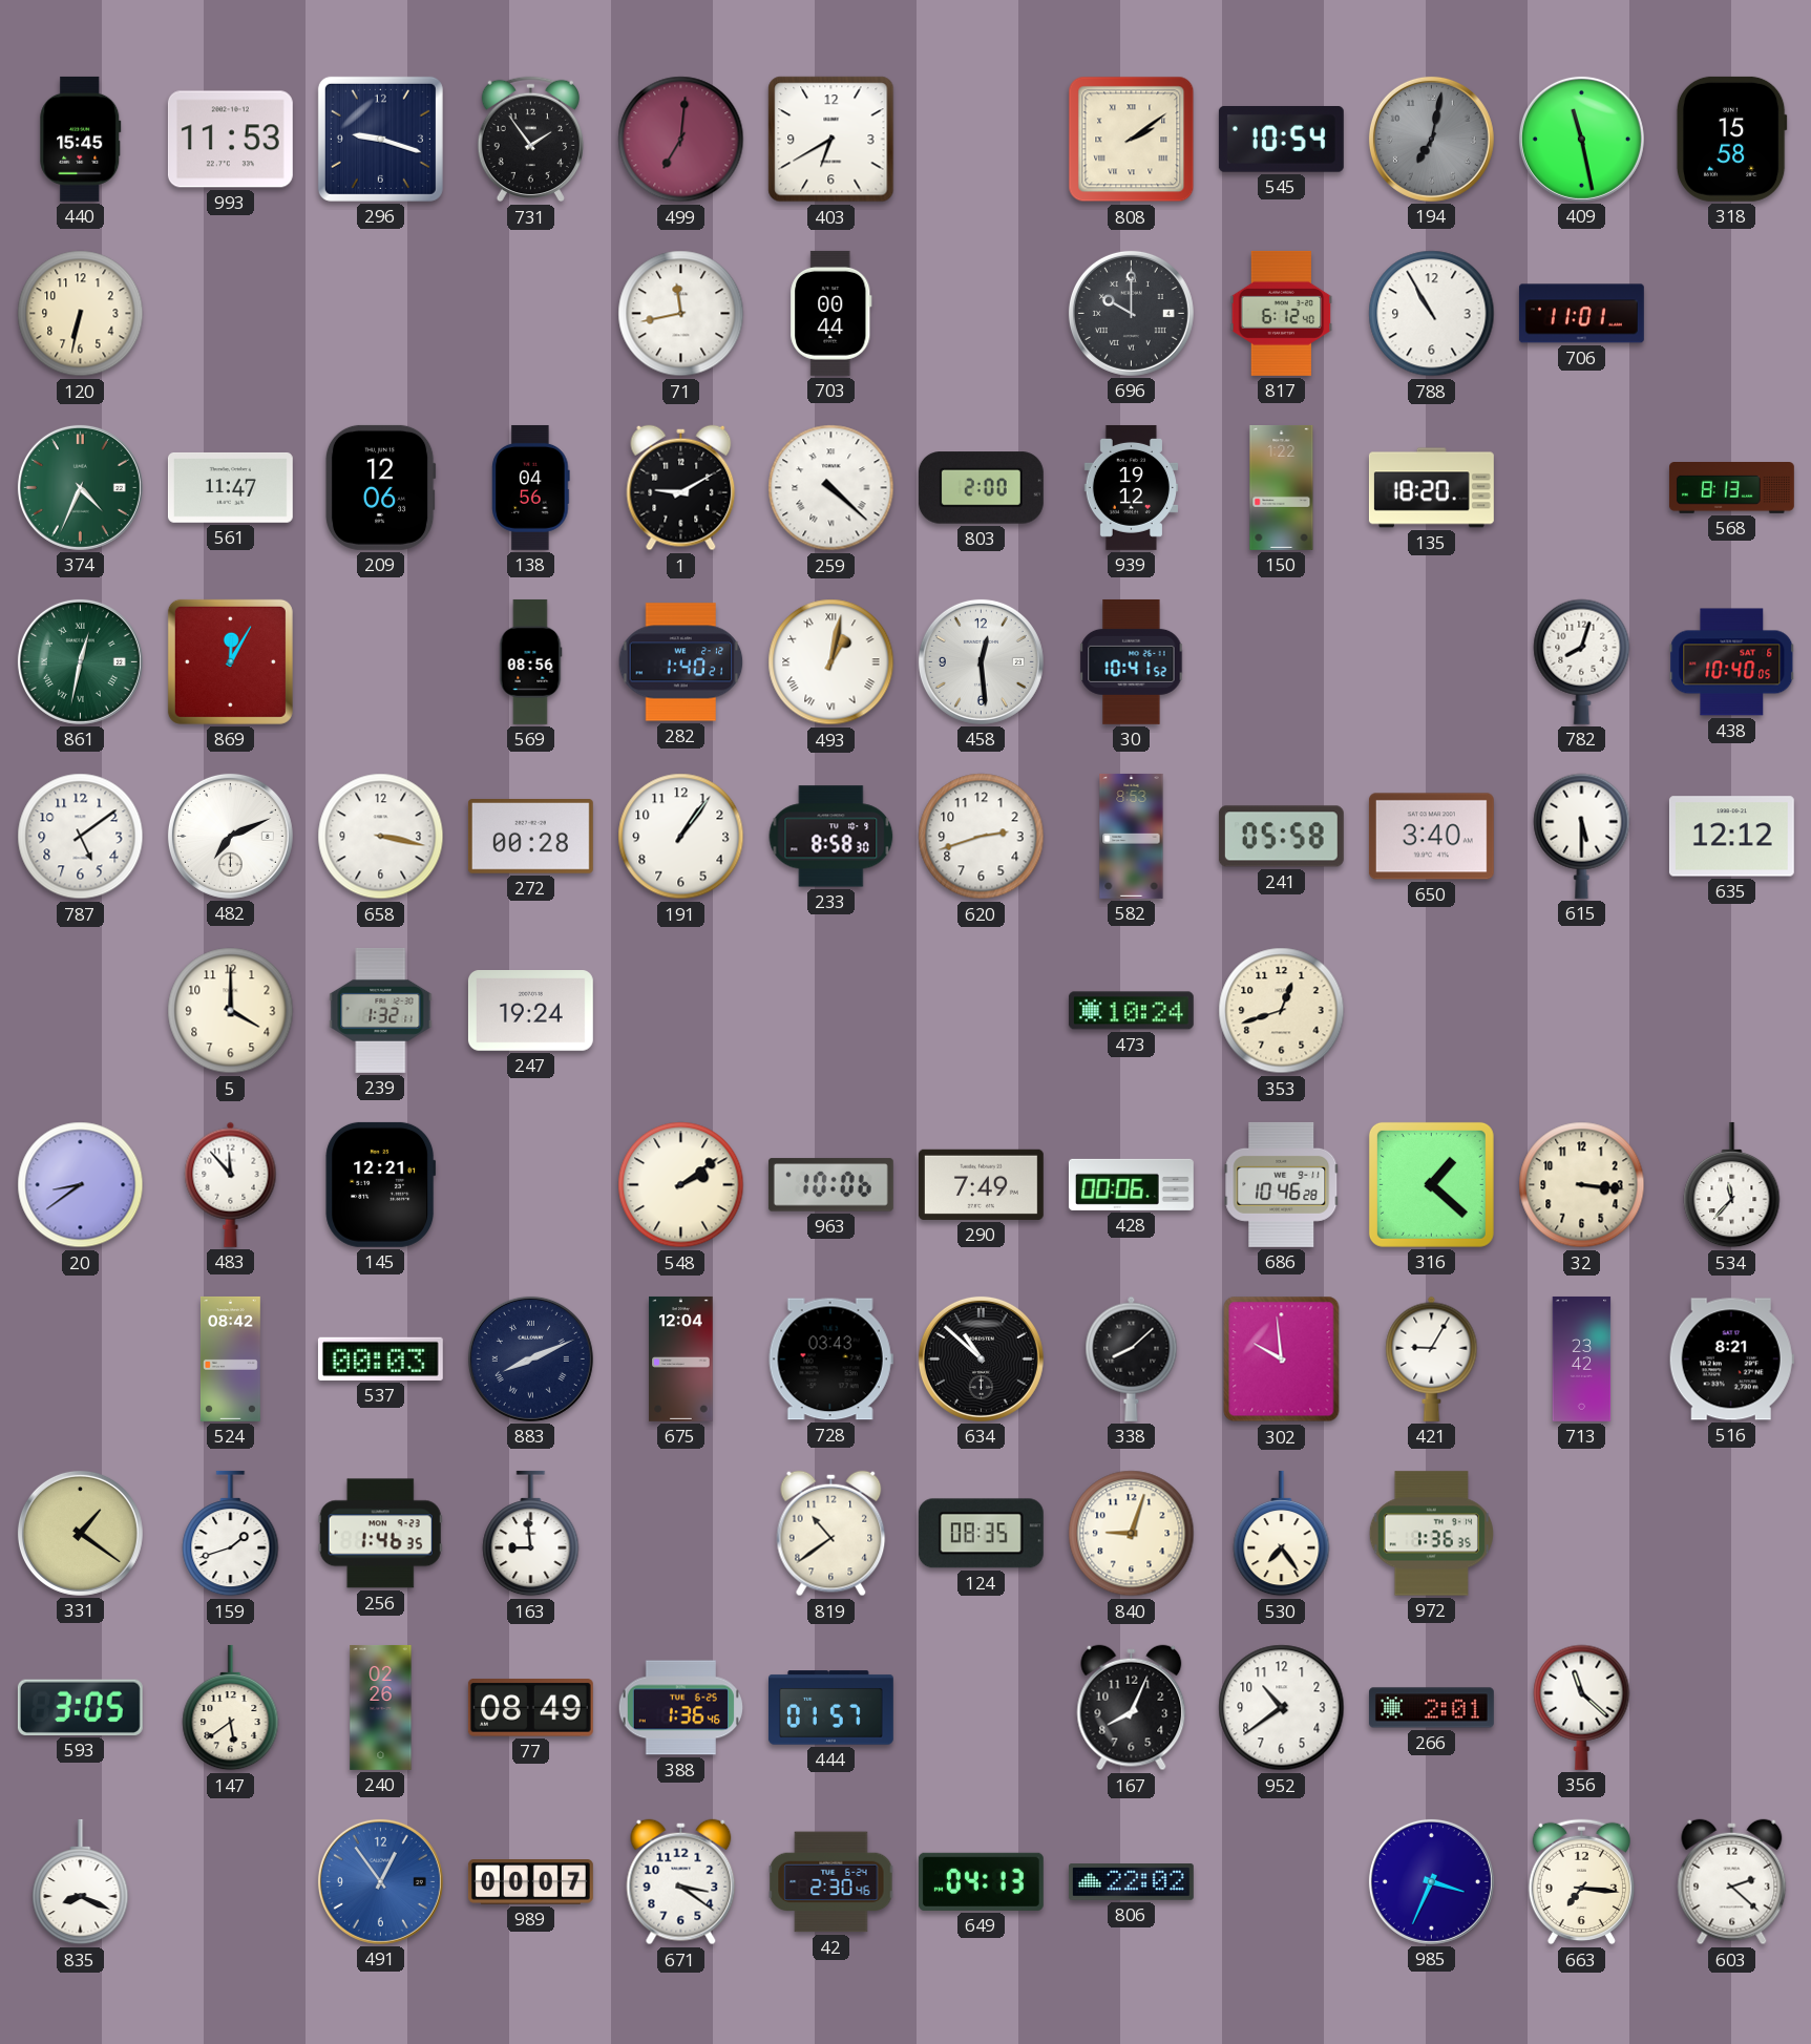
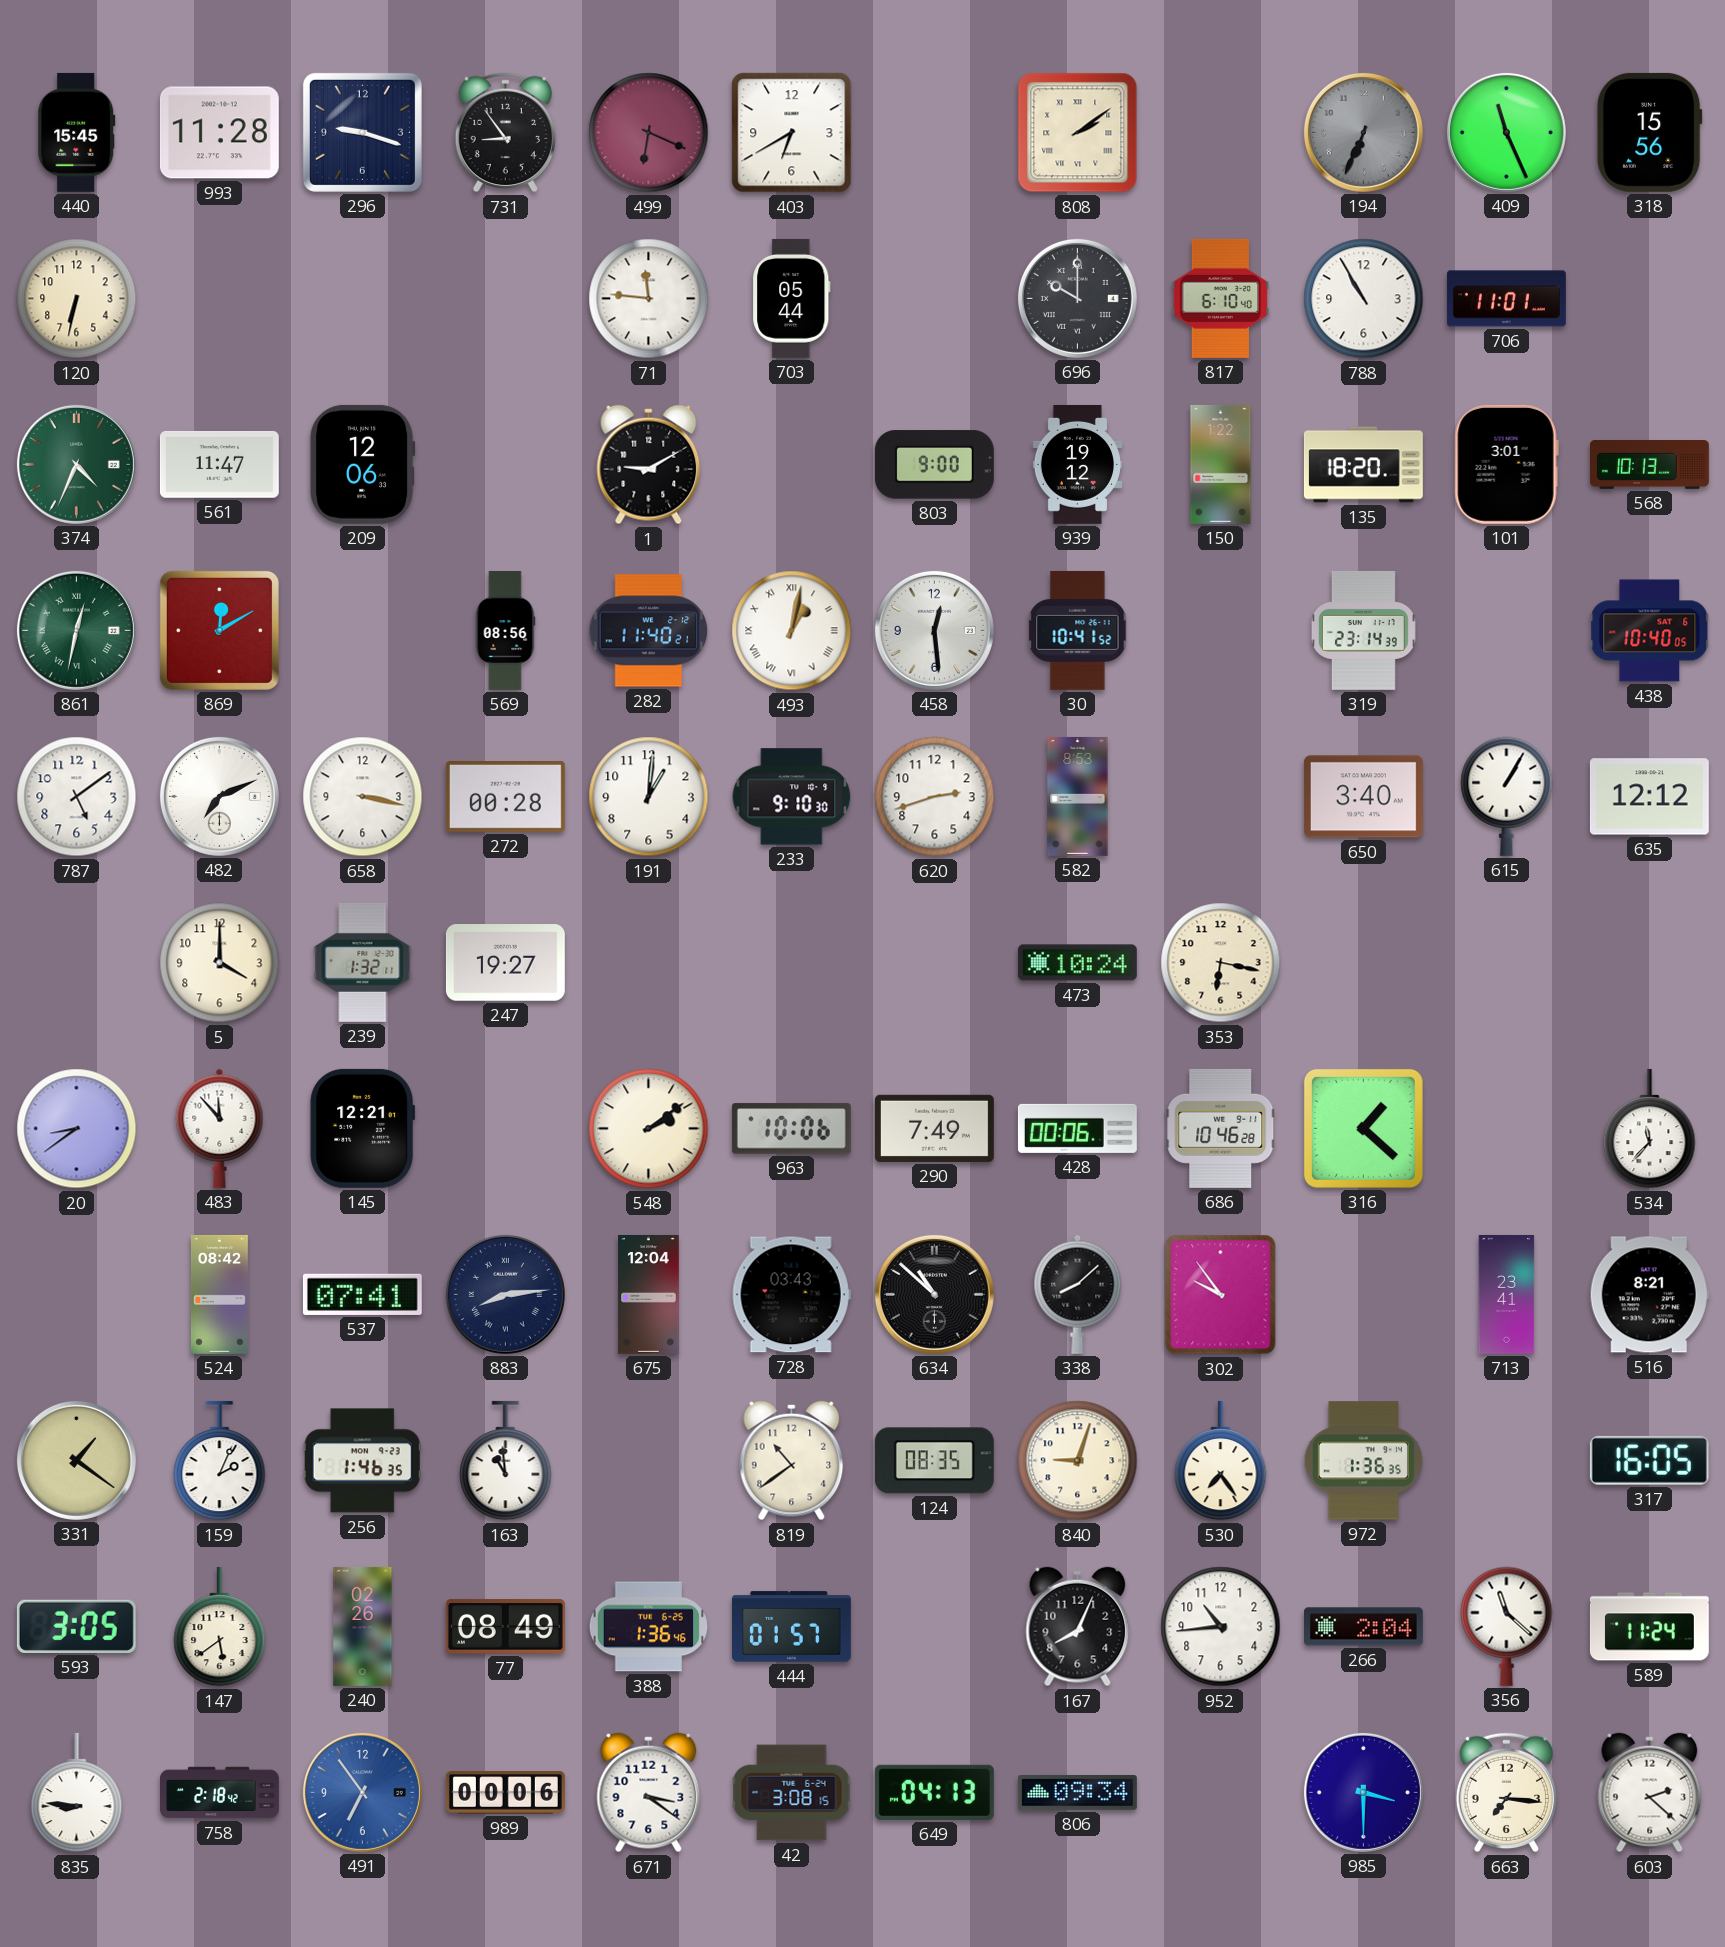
993: 11:53 -> 11:28 (219, 133)
731: 1:54 -> 8:54 (505, 133)
499: 7:01 -> 6:19 (649, 133)
545: 10:54 -> none (1281, 140)
194: 7:02 -> 6:34 (1363, 132)
409: 11:28 -> 11:26 (1506, 132)
318: 15:58 -> 15:56 (1649, 132)
71: 11:43 -> 11:46 (649, 299)
703: 00:44 -> 05:44 (792, 298)
817: 6:12 -> 6:10 (1221, 298)
138: 04:56 -> none (531, 487)
259: 4:22 -> none (831, 488)
803: 2:00 -> 9:00 (934, 465)
101: none -> 3:01 (1506, 464)
568: 8:13 -> 10:13 (1649, 465)
869: 12:05 -> 12:10 (219, 630)
282: 1:40 -> 11:40 (649, 631)
319: none -> 23:14 (1363, 630)
782: 8:03 -> none (1582, 661)
191: 1:06 -> 1:01 (649, 797)
233: 8:58 -> 9:10 (792, 797)
241: 05:58 -> none (1281, 837)
615: 5:30 -> 1:05 (1507, 796)
247: 19:24 -> 19:27 (505, 963)
353: 12:42 -> 6:17 (1221, 963)
32: 3:16 -> none (1582, 1185)
537: 00:03 -> 07:41 (362, 1294)
883: 8:11 -> 8:14 (505, 1294)
302: 9:59 -> 9:54 (1221, 1295)
421: 9:05 -> none (1432, 1358)
713: 23:42 -> 23:41 (1507, 1294)
159: 1:42 -> 2:04 (220, 1461)
163: 8:59 -> 10:59 (506, 1461)
317: none -> 16:05 (1649, 1460)
952: 10:39 -> 10:44 (1221, 1627)
266: 2:01 -> 2:04 (1363, 1627)
589: none -> 11:24 (1649, 1627)
835: 8:19 -> 8:46 (77, 1793)
758: none -> 2:18 (220, 1793)
491: 12:54 -> 6:54 (362, 1792)
989: 00:07 -> 00:06 (505, 1793)
42: 2:30 -> 3:08 (792, 1793)
806: 22:02 -> 09:34 (1077, 1793)
985: 3:34 -> 3:30 (1363, 1792)
